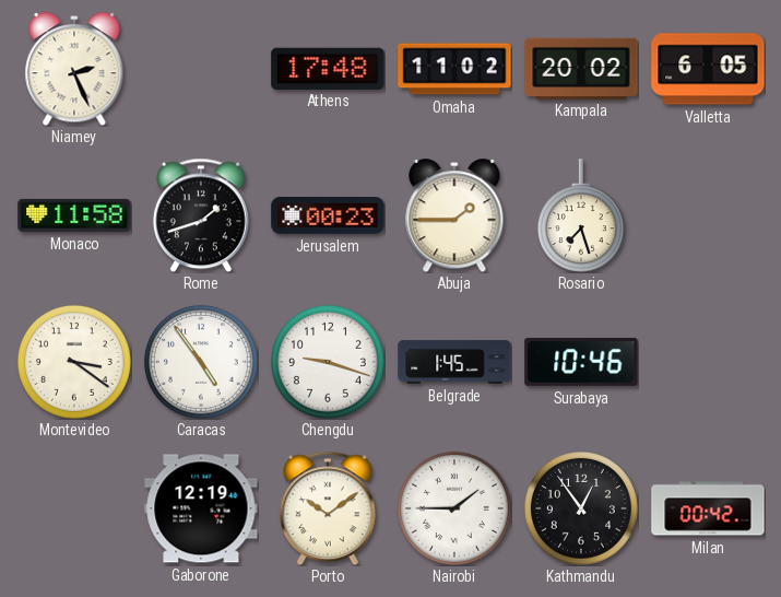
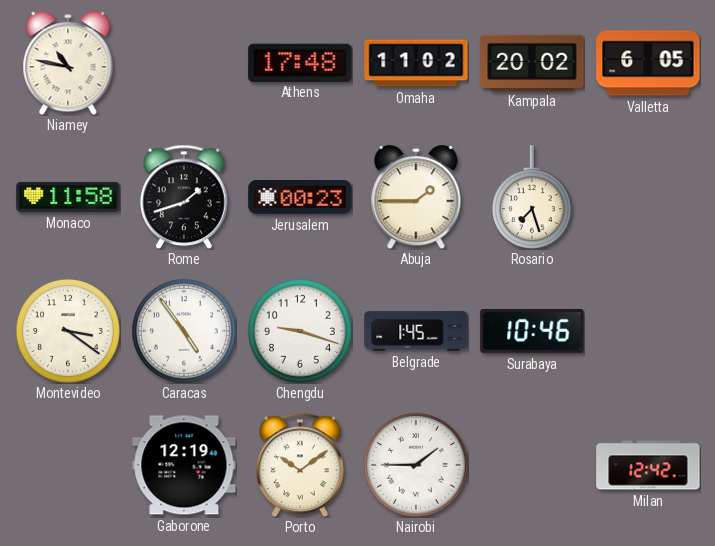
Niamey: 2:26 -> 10:47 (68, 63)
Kathmandu: 12:54 -> none (581, 508)
Milan: 00:42 -> 12:42 (648, 465)
